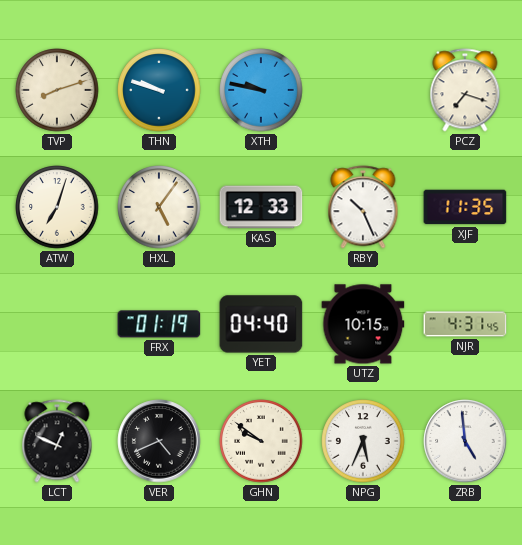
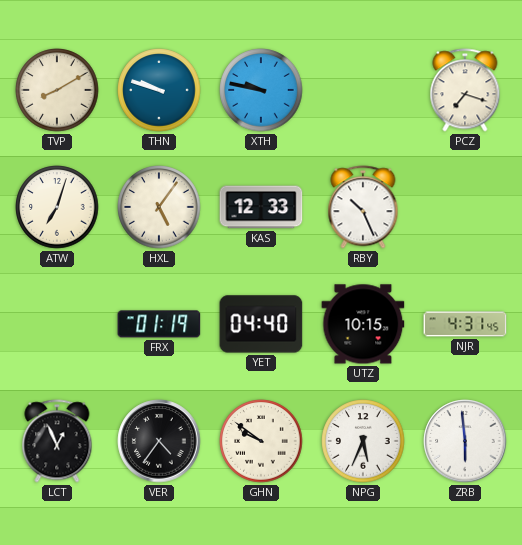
TVP: 8:12 -> 8:10 (57, 90)
XJF: 11:35 -> none (465, 207)
LCT: 12:49 -> 12:56 (57, 441)
VER: 4:41 -> 4:36 (159, 441)
ZRB: 4:59 -> 5:59 (465, 441)
